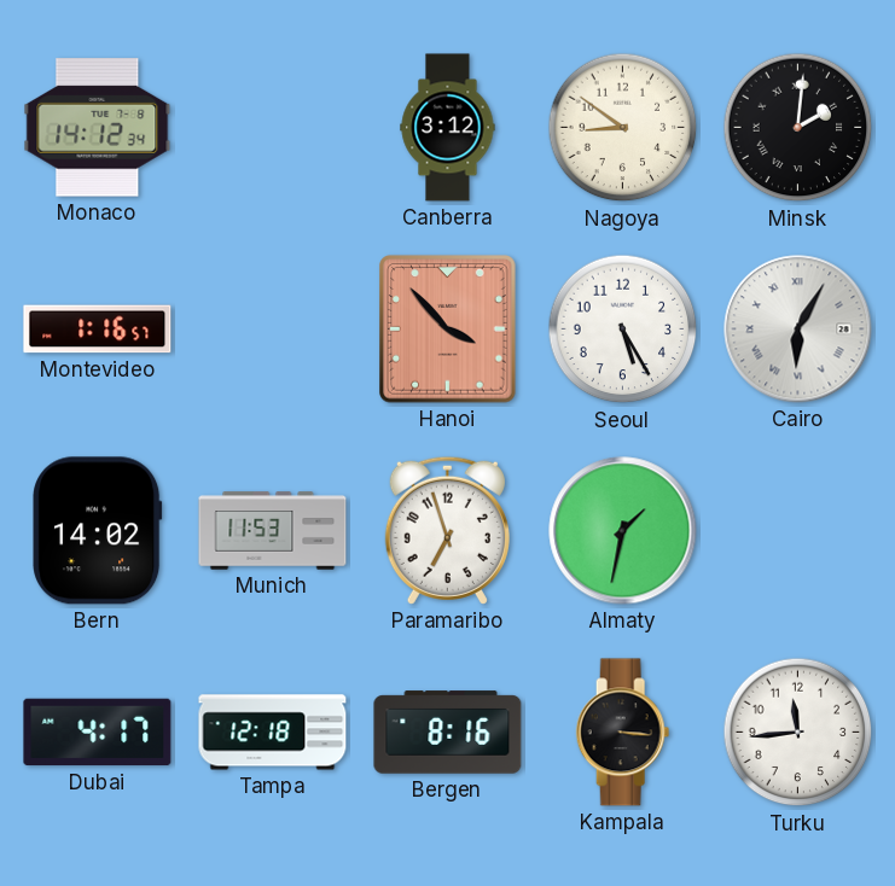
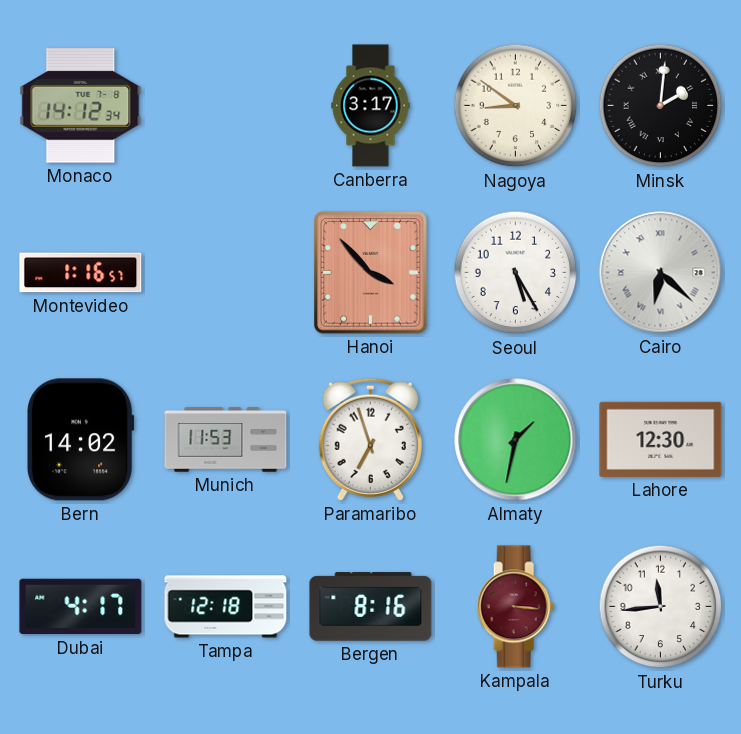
Canberra: 3:12 -> 3:17 (371, 106)
Cairo: 6:05 -> 6:22 (661, 273)
Lahore: none -> 12:30 (661, 439)
Kampala dial: black -> burgundy (516, 607)
